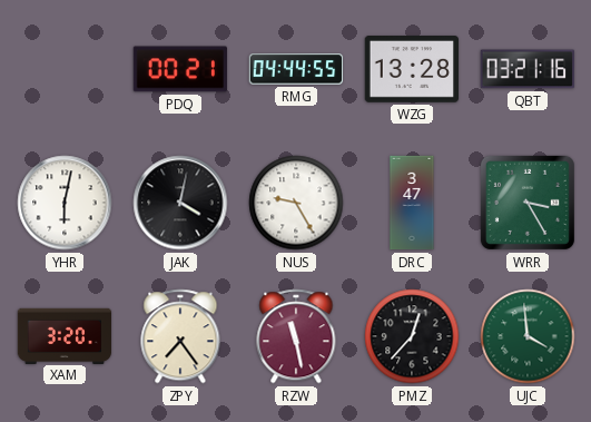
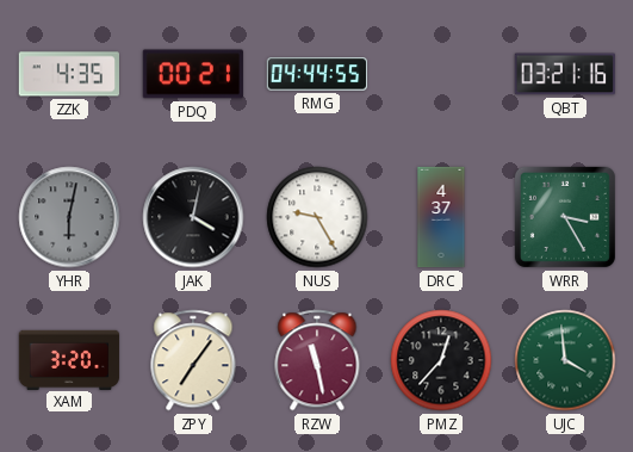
ZZK: none -> 4:35 (68, 74)
WZG: 13:28 -> none (411, 70)
YHR dial: white -> grey (69, 217)
DRC: 3:47 -> 4:37 (441, 217)
ZPY: 7:24 -> 7:06 (193, 360)
